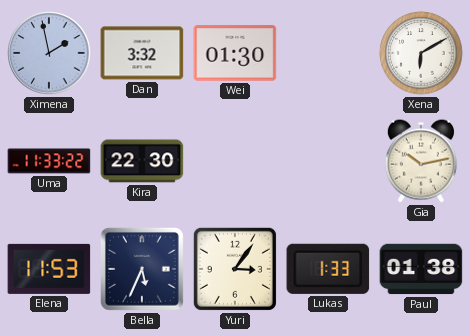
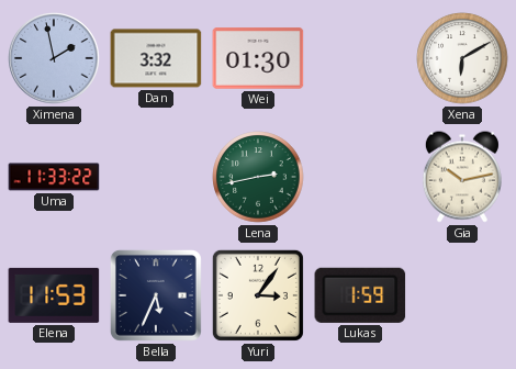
Kira: 22:30 -> none (142, 161)
Lena: none -> 2:43 (258, 177)
Lukas: 1:33 -> 1:59 (360, 295)
Paul: 01:38 -> none (421, 269)
